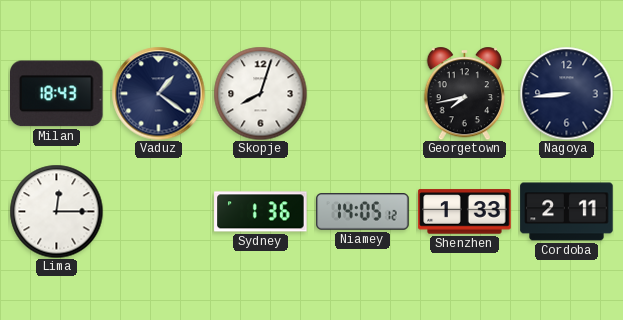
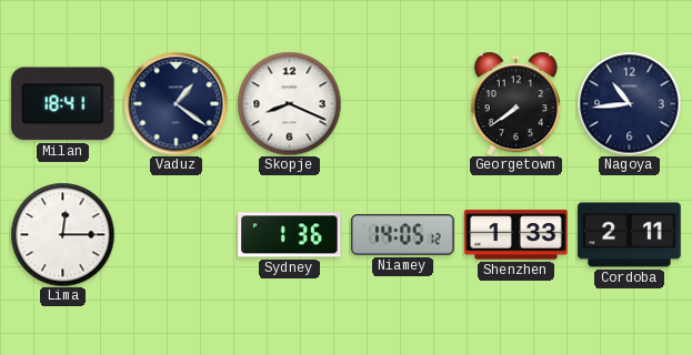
Milan: 18:43 -> 18:41 (63, 104)
Skopje: 8:03 -> 8:19 (289, 103)
Georgetown: 7:43 -> 7:39 (515, 103)
Nagoya: 8:44 -> 10:44 (629, 103)
